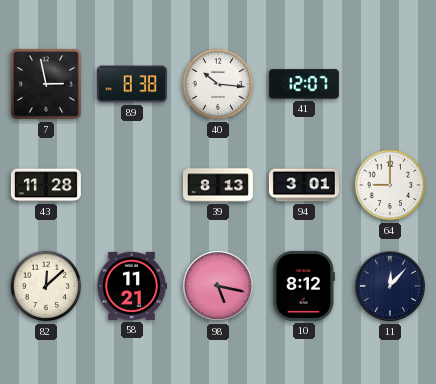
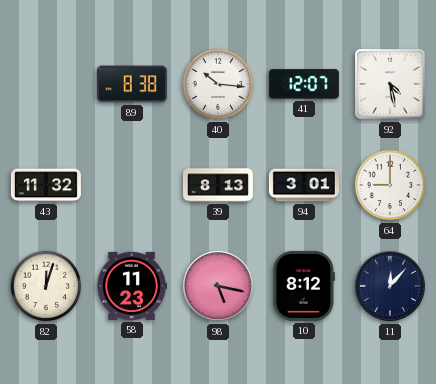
7: 2:58 -> none (47, 85)
92: none -> 4:28 (391, 85)
43: 11:28 -> 11:32 (46, 185)
82: 12:08 -> 12:03 (46, 286)
58: 11:21 -> 11:23 (132, 286)
